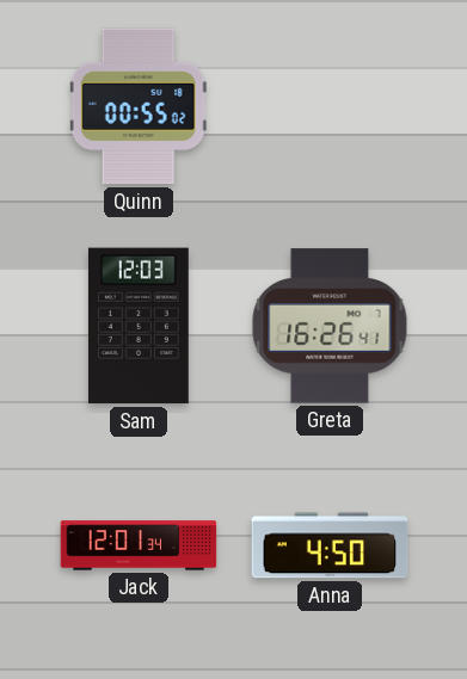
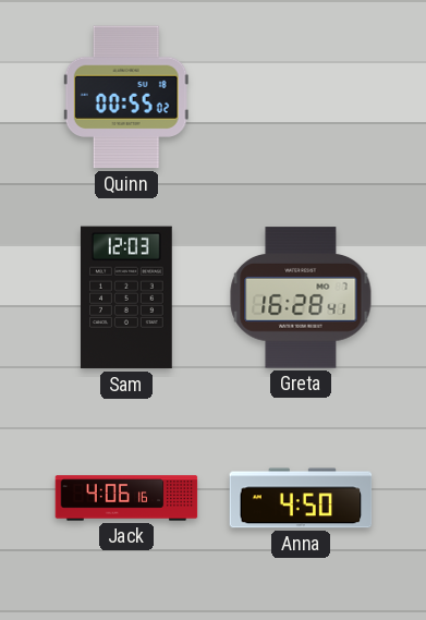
Greta: 16:26 -> 16:28 (301, 297)
Jack: 12:01 -> 4:06 (126, 498)
